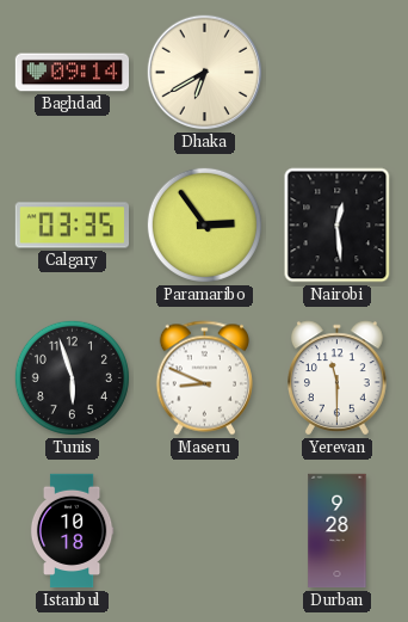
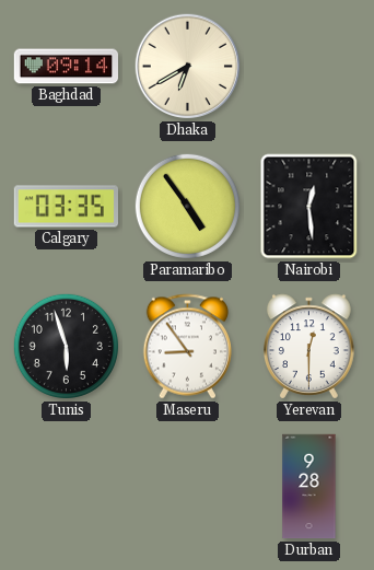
Paramaribo: 2:54 -> 4:54 (187, 206)
Maseru: 8:49 -> 8:54 (187, 347)
Yerevan: 11:30 -> 12:30 (309, 347)
Istanbul: 10:18 -> none (72, 531)
